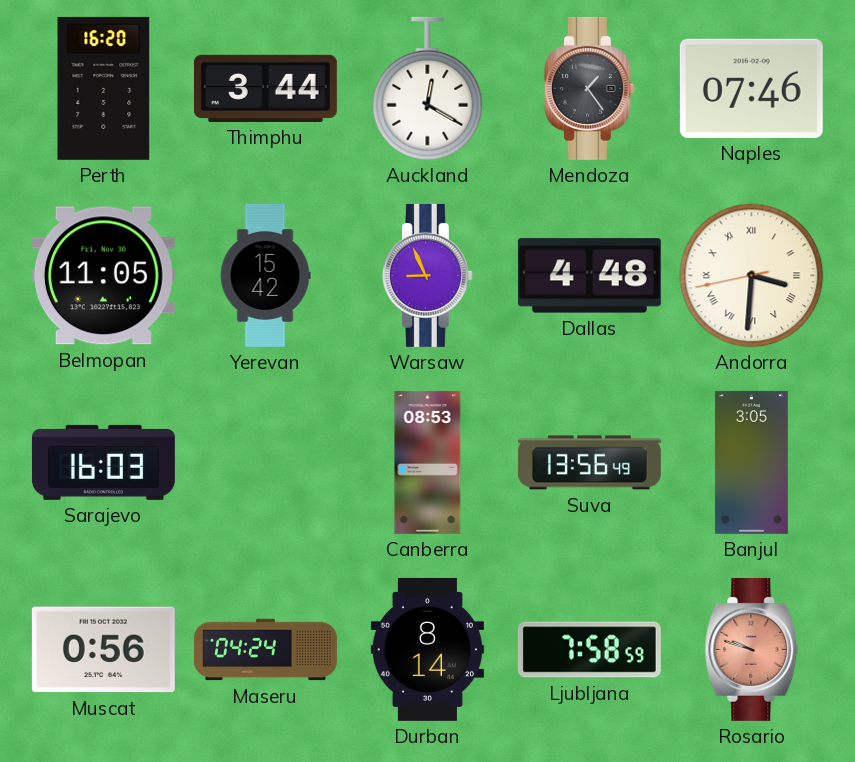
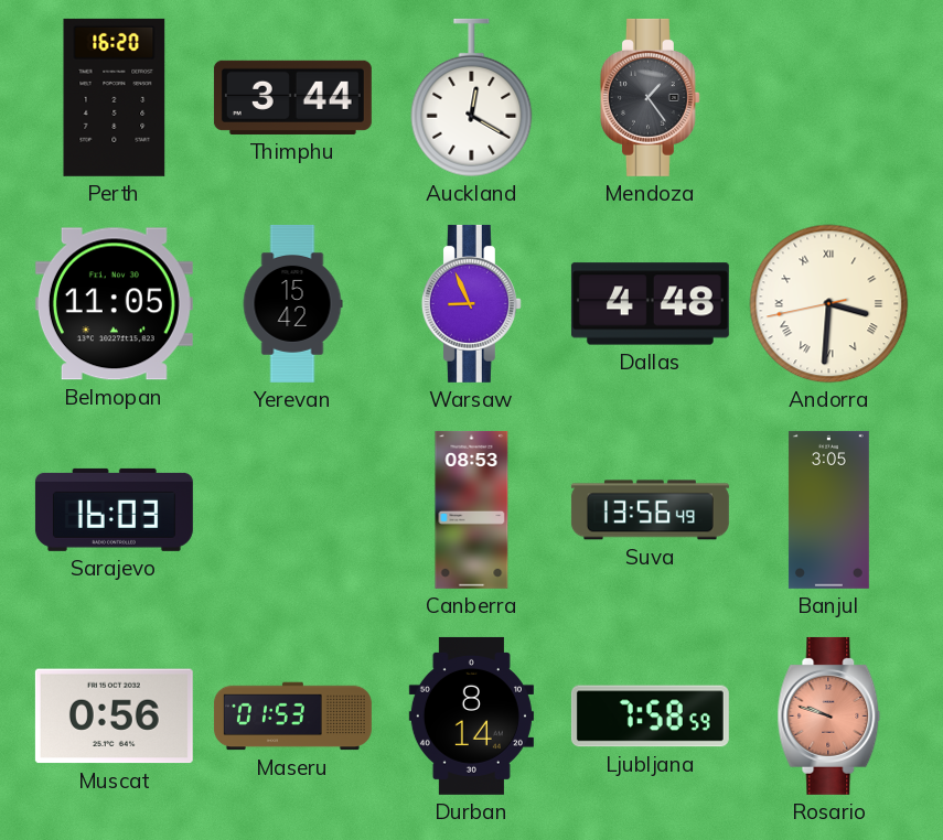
Naples: 07:46 -> none (751, 88)
Maseru: 04:24 -> 01:53 (292, 717)
